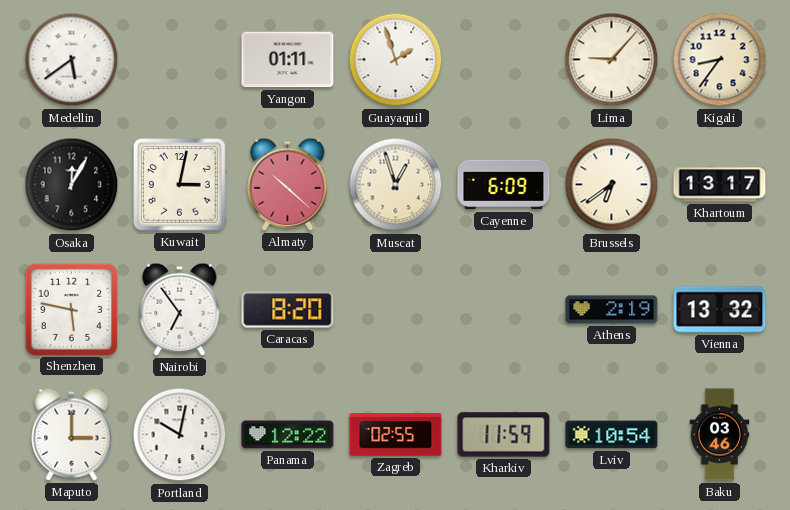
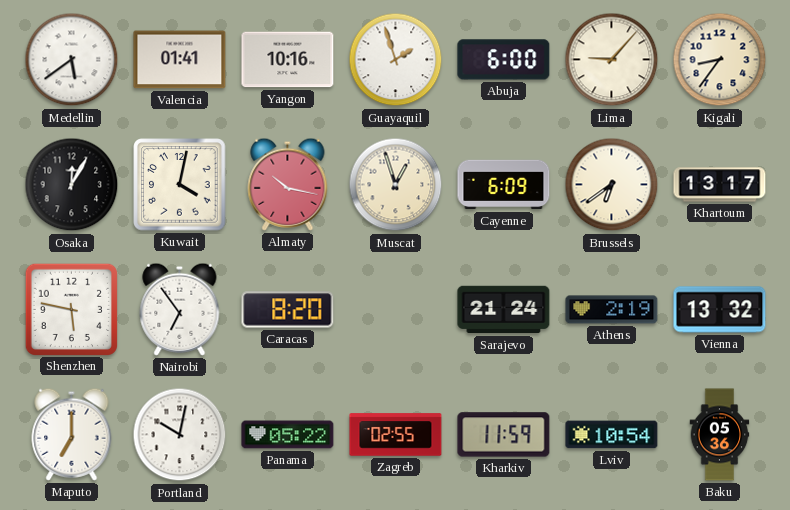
Valencia: none -> 01:41 (180, 60)
Yangon: 01:11 -> 10:16 (288, 60)
Abuja: none -> 6:00 (504, 60)
Kuwait: 3:02 -> 4:02 (180, 185)
Almaty: 10:22 -> 10:17 (288, 184)
Sarajevo: none -> 21:24 (504, 310)
Maputo: 3:00 -> 7:00 (72, 434)
Panama: 12:22 -> 05:22 (288, 435)
Baku: 03:46 -> 05:36 (720, 435)
